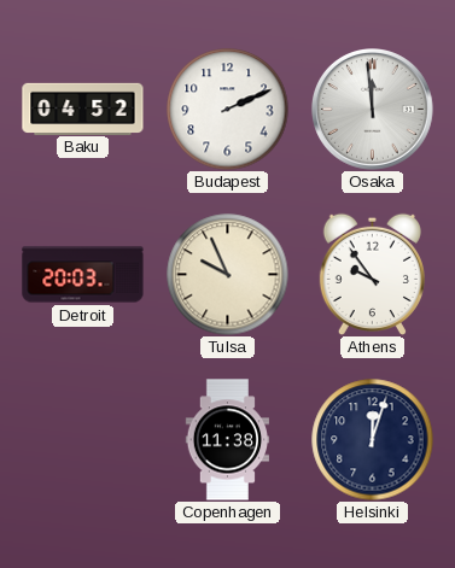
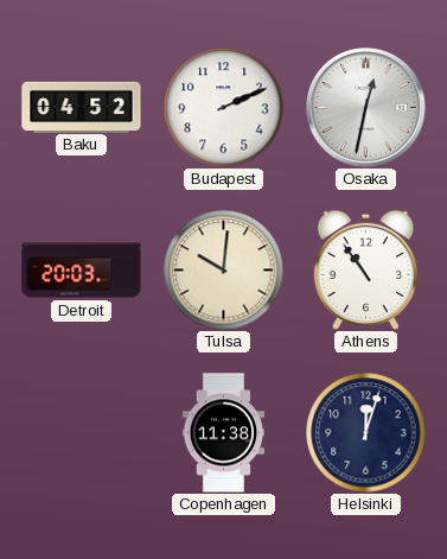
Osaka: 11:59 -> 12:32 (366, 108)
Tulsa: 9:56 -> 10:01 (224, 271)
Athens: 9:54 -> 10:54 (365, 269)
